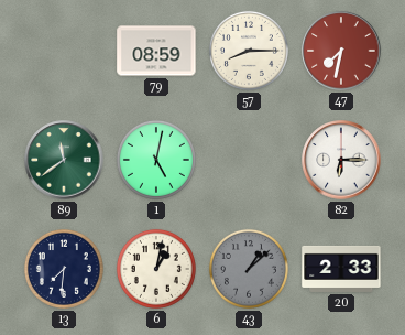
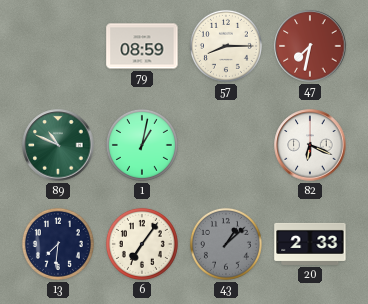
89: 11:39 -> 10:49 (58, 145)
1: 5:02 -> 1:02 (142, 145)
82: 6:15 -> 6:19 (310, 145)
6: 1:02 -> 7:06 (142, 244)
